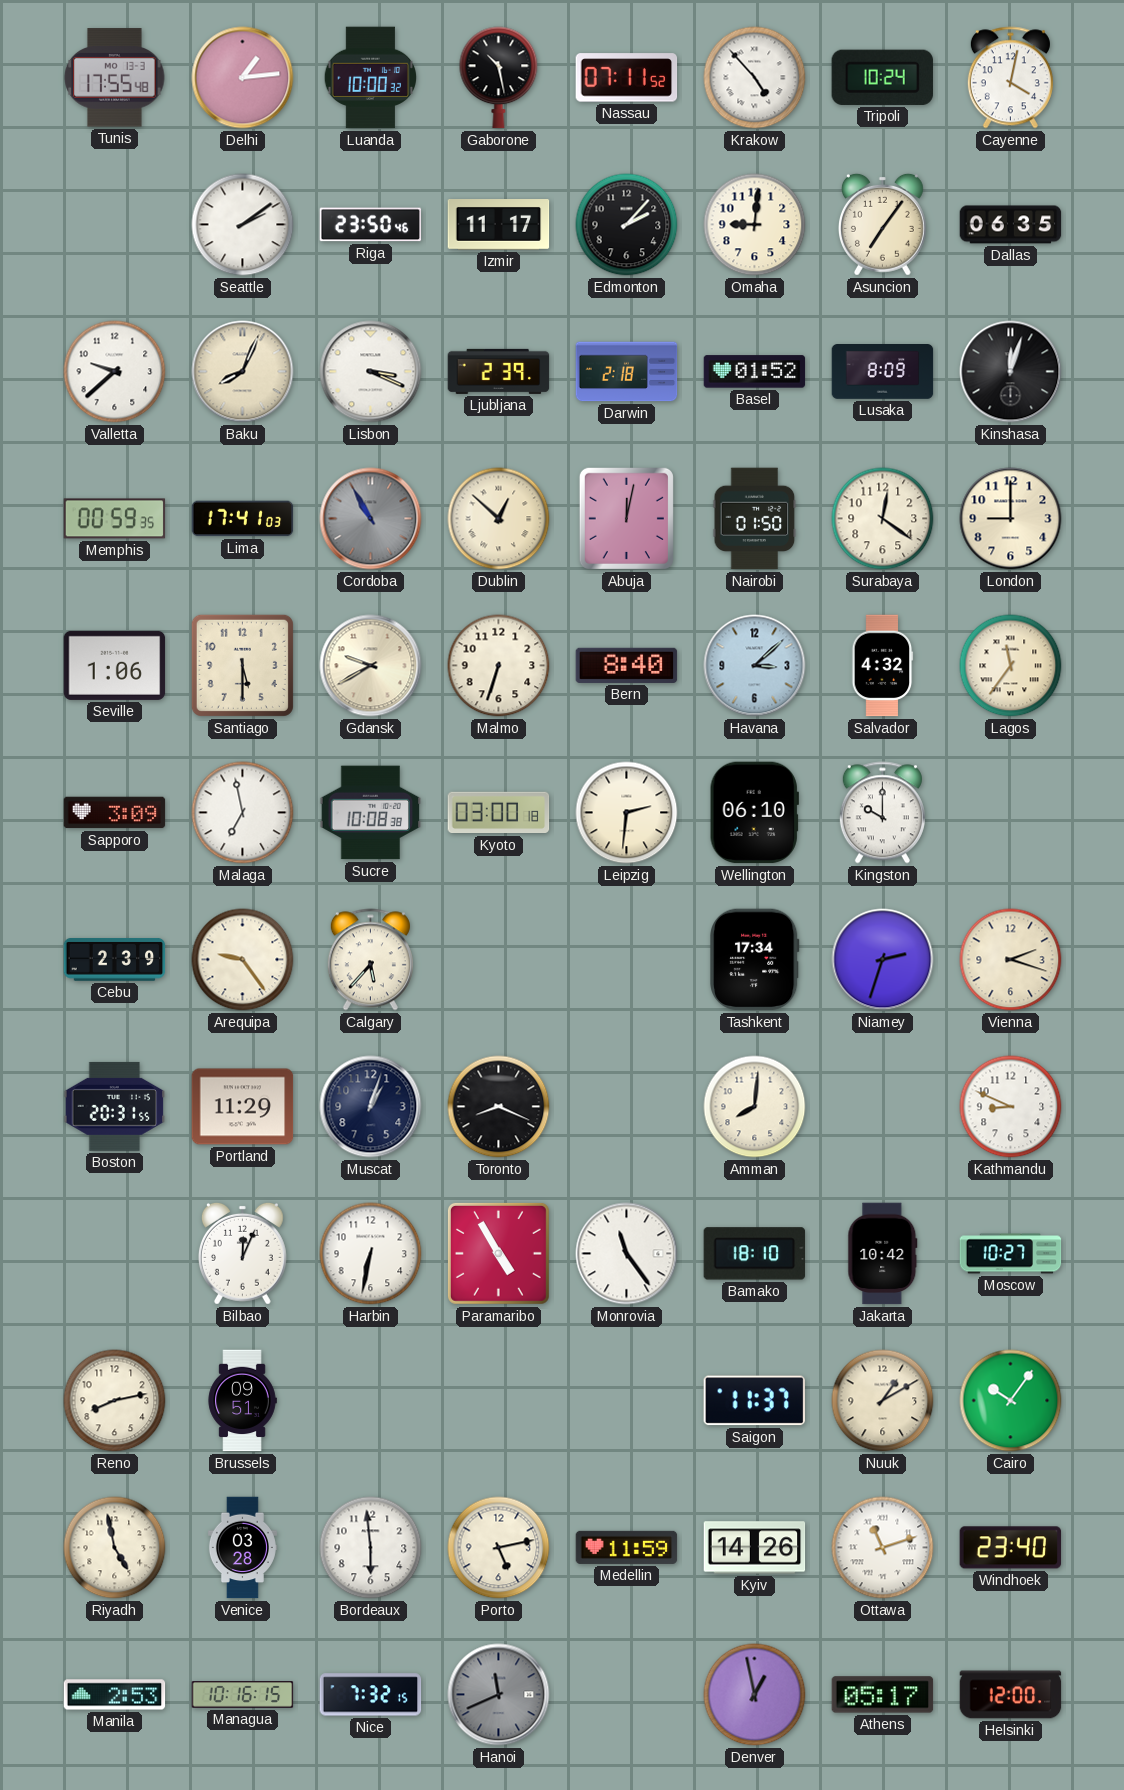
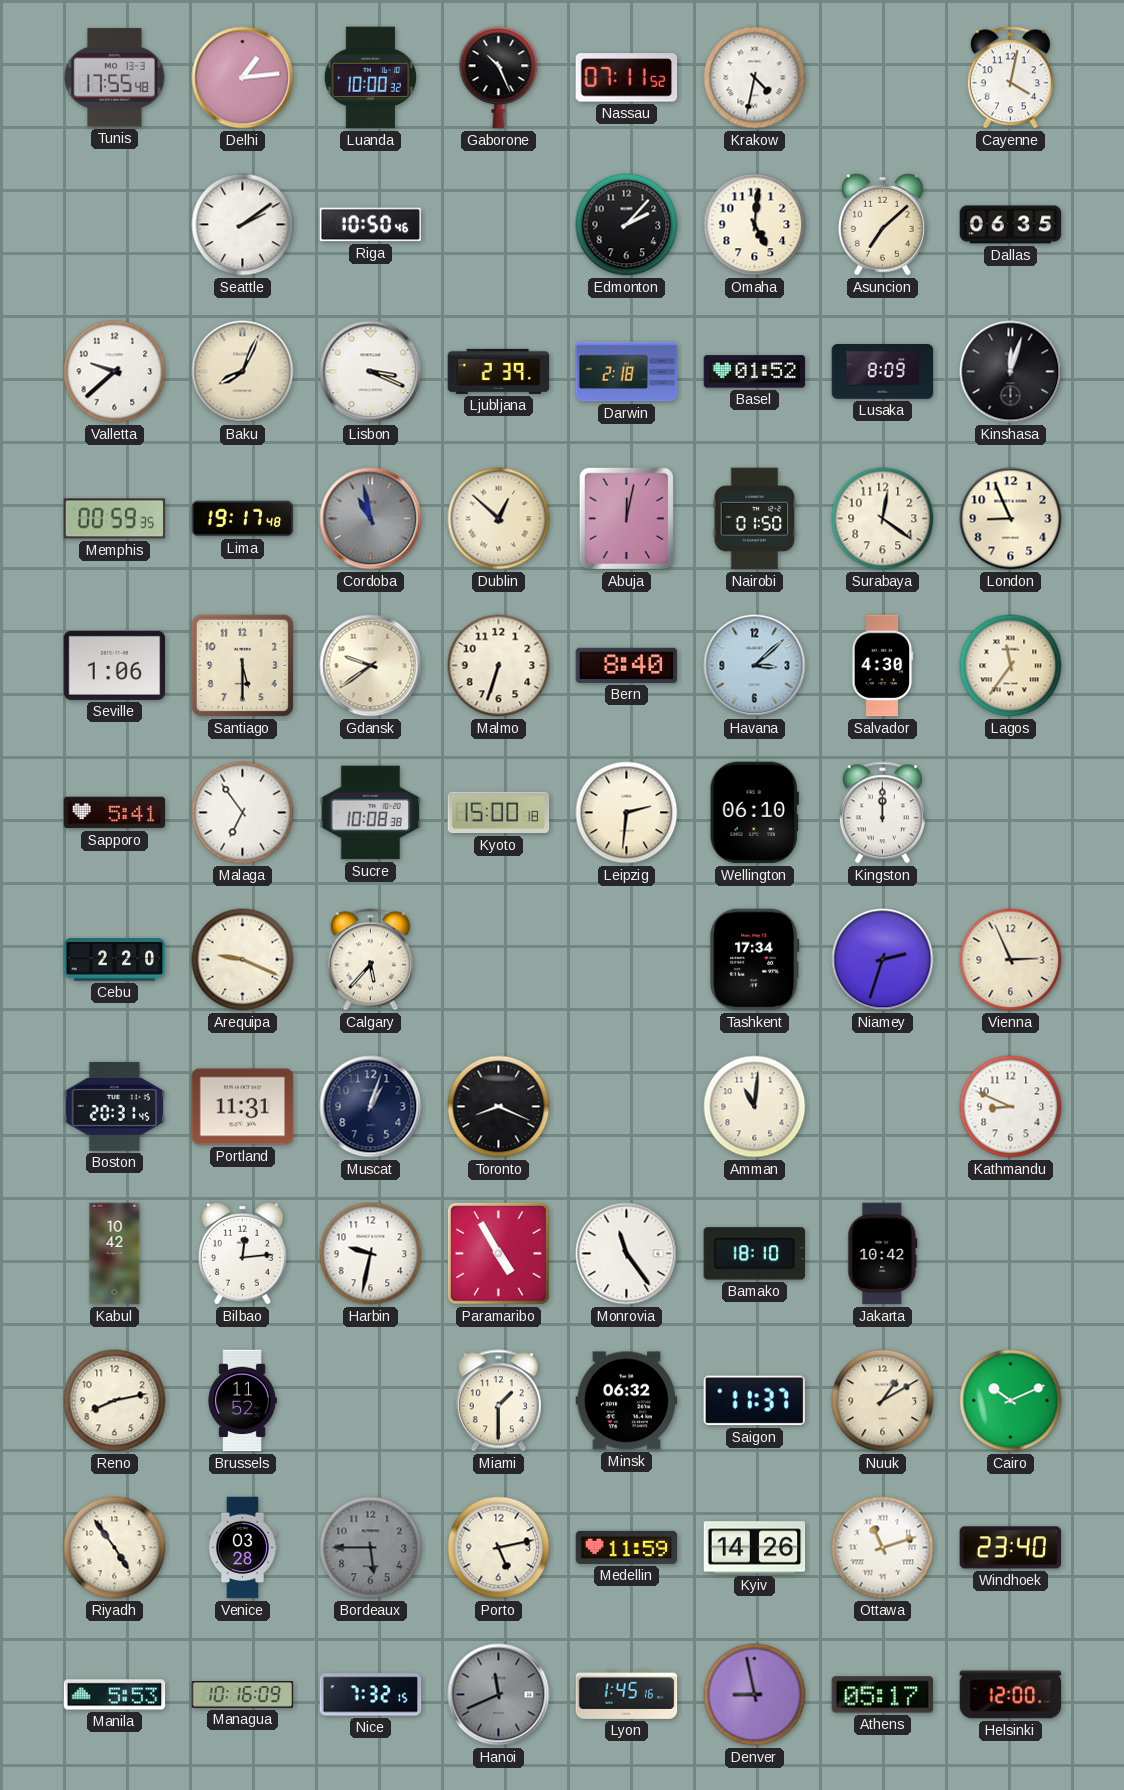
Gaborone: 10:28 -> 10:26 (499, 78)
Krakow: 4:53 -> 4:32 (755, 78)
Tripoli: 10:24 -> none (882, 77)
Riga: 23:50 -> 10:50 (371, 225)
Izmir: 11:17 -> none (499, 225)
Omaha: 9:01 -> 5:01 (755, 225)
Asuncion: 7:06 -> 7:08 (882, 224)
Lima: 17:41 -> 19:17 (243, 519)
Cordoba: 10:55 -> 10:58 (371, 519)
London: 9:00 -> 8:56 (1011, 519)
Gdansk: 9:40 -> 9:39 (371, 666)
Salvador: 4:32 -> 4:30 (882, 666)
Sapporo: 3:09 -> 5:41 (115, 813)
Malaga: 6:58 -> 6:54 (243, 813)
Kyoto: 03:00 -> 15:00 (499, 813)
Kingston: 10:00 -> 12:00 (882, 813)
Cebu: 2:39 -> 2:20 (115, 960)
Arequipa: 9:24 -> 9:19 (243, 960)
Vienna: 2:18 -> 2:56 (1011, 960)
Boston: 20:31:55 -> 20:31:45 (115, 1106)
Portland: 11:29 -> 11:31 (243, 1107)
Amman: 8:01 -> 11:01 (755, 1107)
Kabul: none -> 10:42 (115, 1254)
Bilbao: 12:04 -> 12:14 (242, 1253)
Harbin: 6:32 -> 9:32 (371, 1254)
Moscow: 10:27 -> none (1011, 1254)
Brussels: 09:51 -> 11:52 (242, 1401)
Miami: none -> 1:30 (498, 1401)
Minsk: none -> 06:32 (627, 1401)
Cairo: 10:06 -> 10:11 (1011, 1401)
Riyadh: 4:58 -> 4:54 (115, 1548)
Bordeaux: 5:59 -> 5:45 (371, 1548)
Bordeaux dial: white -> grey (371, 1548)
Manila: 2:53 -> 5:53 (115, 1695)
Managua: 10:16:15 -> 10:16:09 (243, 1695)
Lyon: none -> 1:45 (627, 1695)
Denver: 12:58 -> 8:58 (755, 1695)
